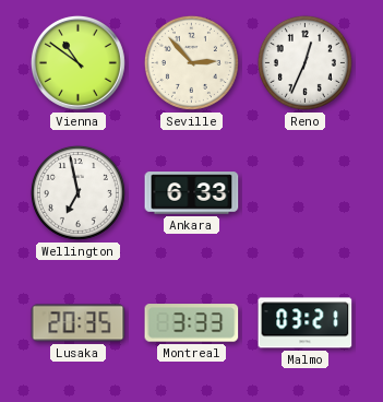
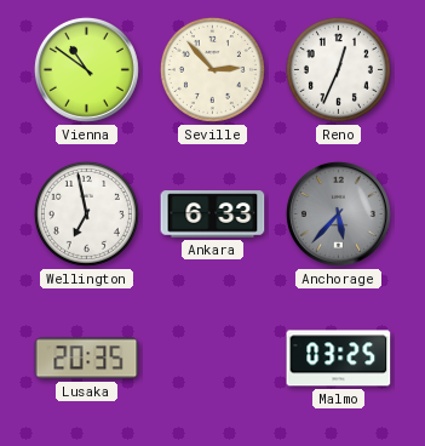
Anchorage: none -> 5:37 (338, 213)
Montreal: 3:33 -> none (192, 323)
Malmo: 03:21 -> 03:25 (339, 359)
